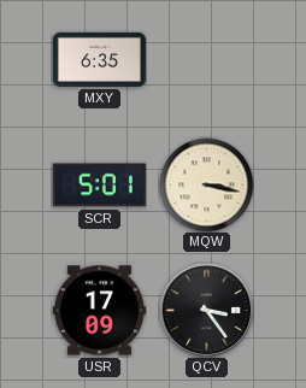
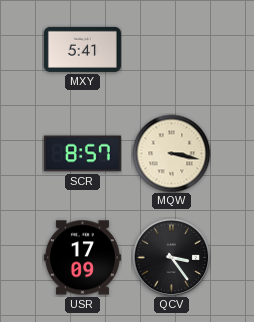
MXY: 6:35 -> 5:41 (82, 49)
SCR: 5:01 -> 8:57 (82, 154)
